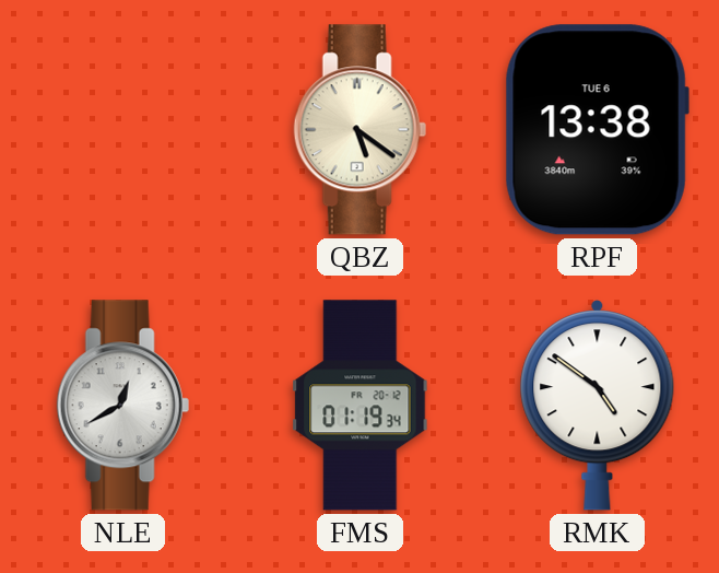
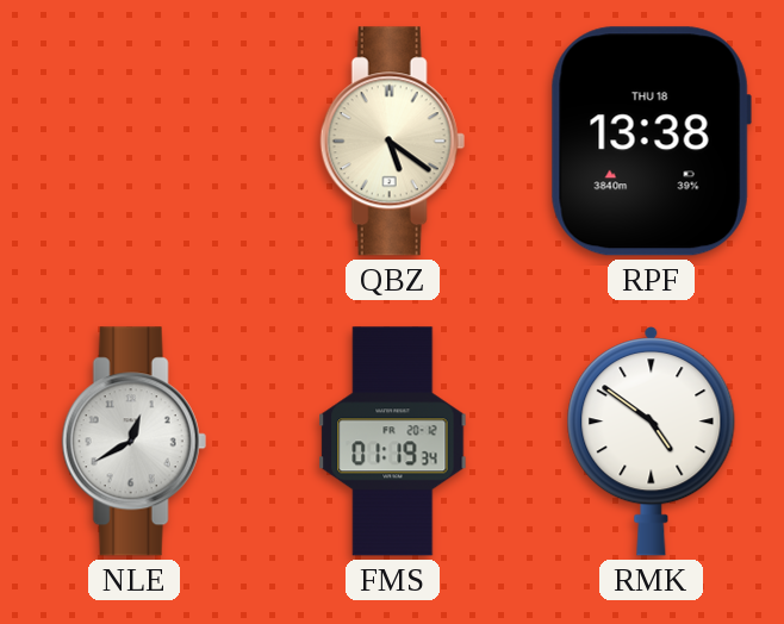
RPF date: TUE 6 -> THU 18 (651, 142)
